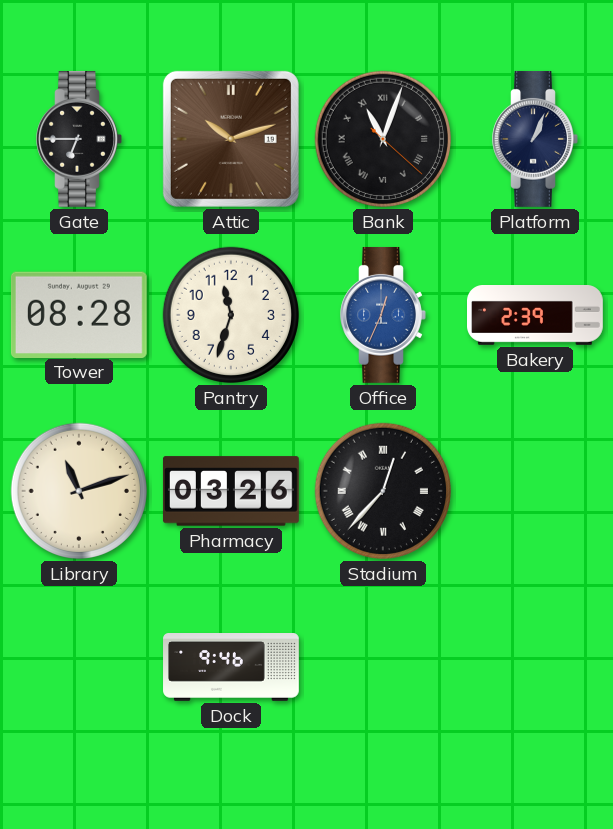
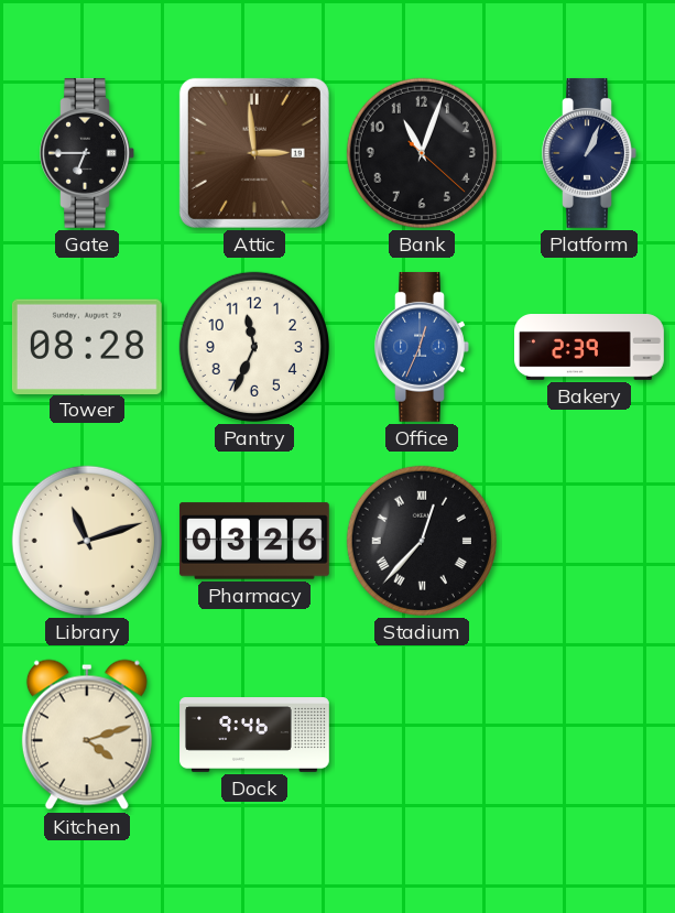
Attic: 10:12 -> 2:59 (254, 153)
Bank numerals: Roman -> Arabic (422, 153)
Pantry: 11:33 -> 11:34 (254, 347)
Kitchen: none -> 4:12 (87, 735)
